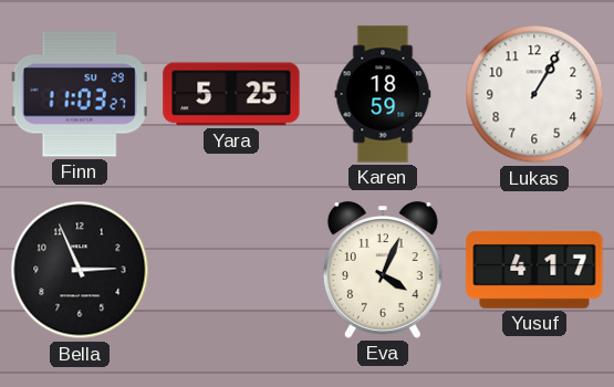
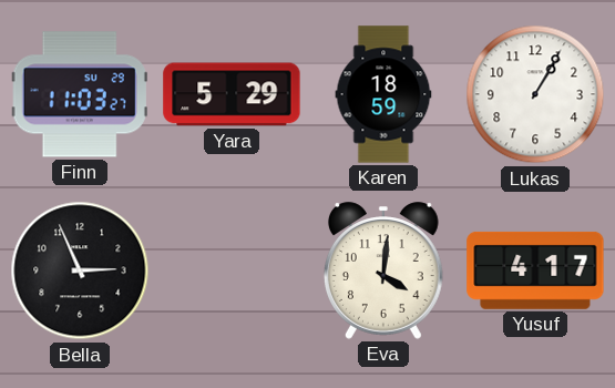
Yara: 5:25 -> 5:29 (232, 94)
Eva: 4:04 -> 4:01 (383, 270)
